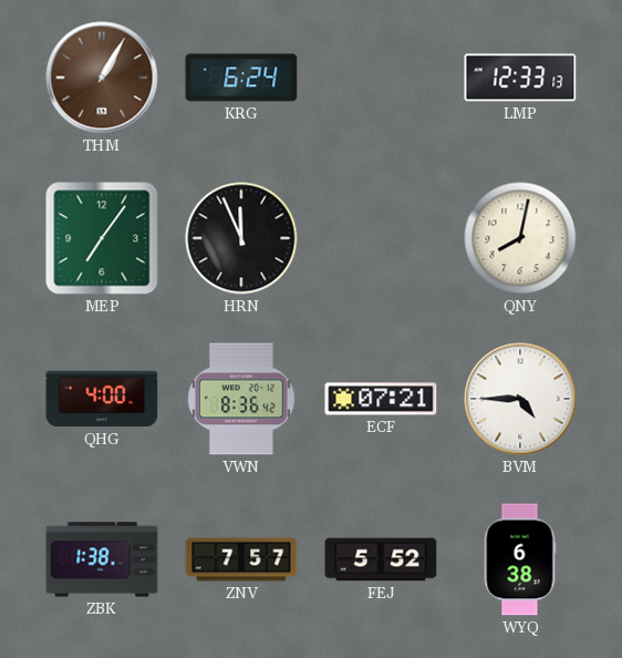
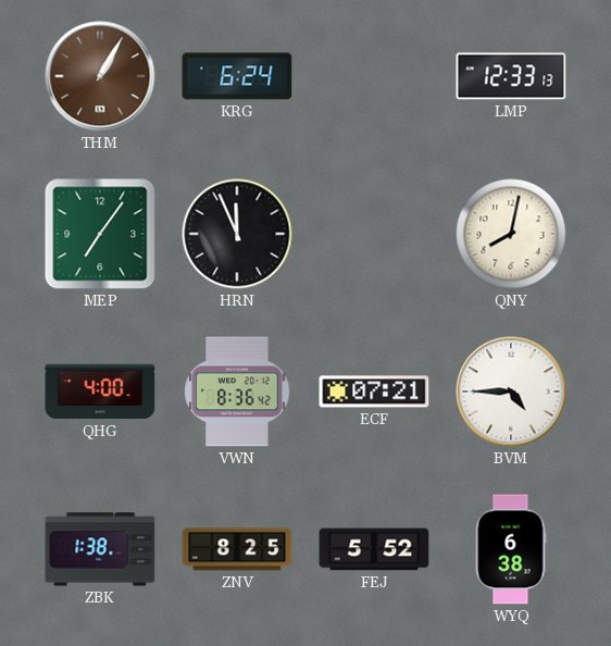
ZNV: 7:57 -> 8:25 (237, 549)
